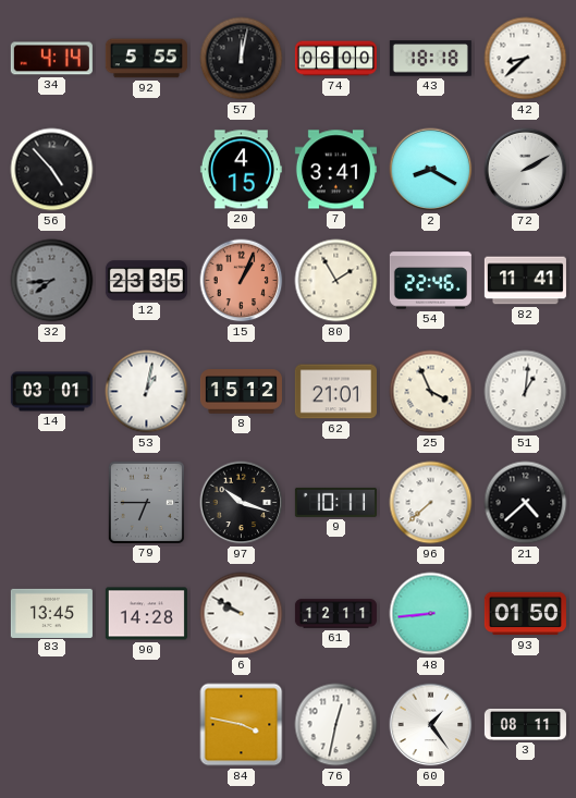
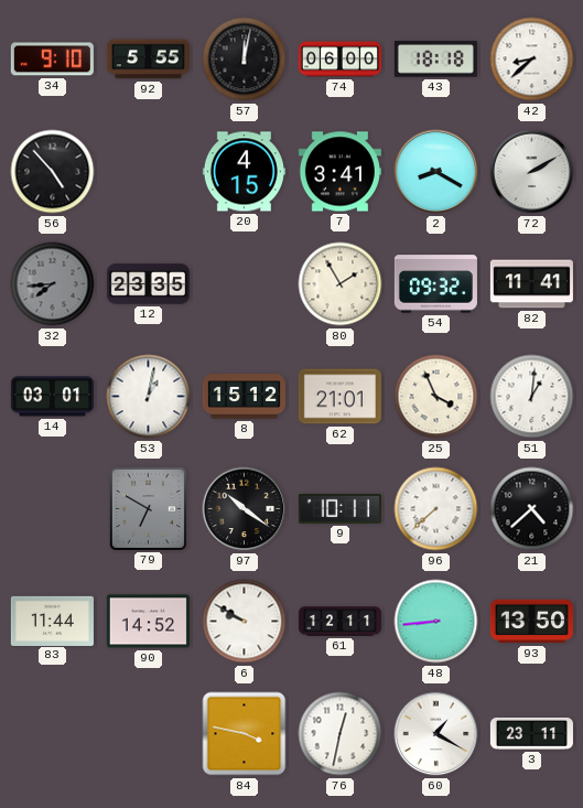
34: 4:14 -> 9:10 (52, 60)
15: 1:04 -> none (242, 281)
54: 22:46 -> 09:32 (435, 284)
79: 6:45 -> 6:50 (148, 508)
97: 10:18 -> 10:21 (245, 509)
83: 13:45 -> 11:44 (52, 621)
90: 14:28 -> 14:52 (148, 622)
93: 01:50 -> 13:50 (531, 622)
60: 1:24 -> 1:20 (436, 734)
3: 08:11 -> 23:11 (531, 733)
